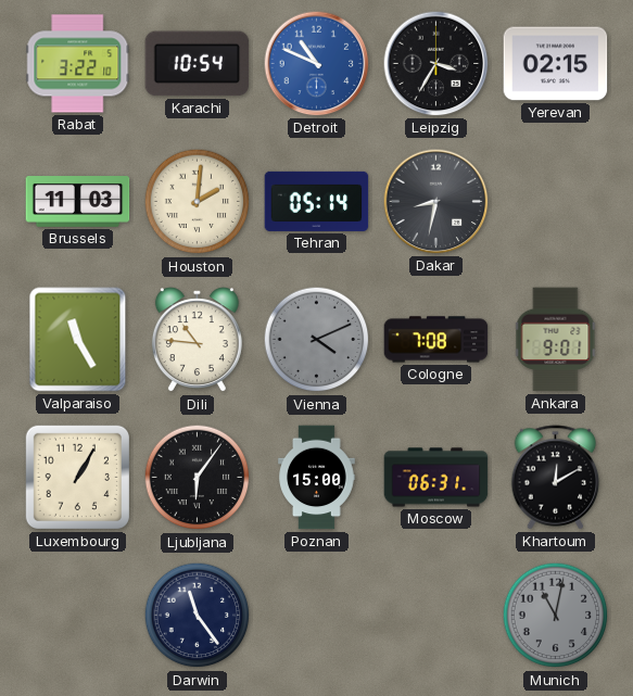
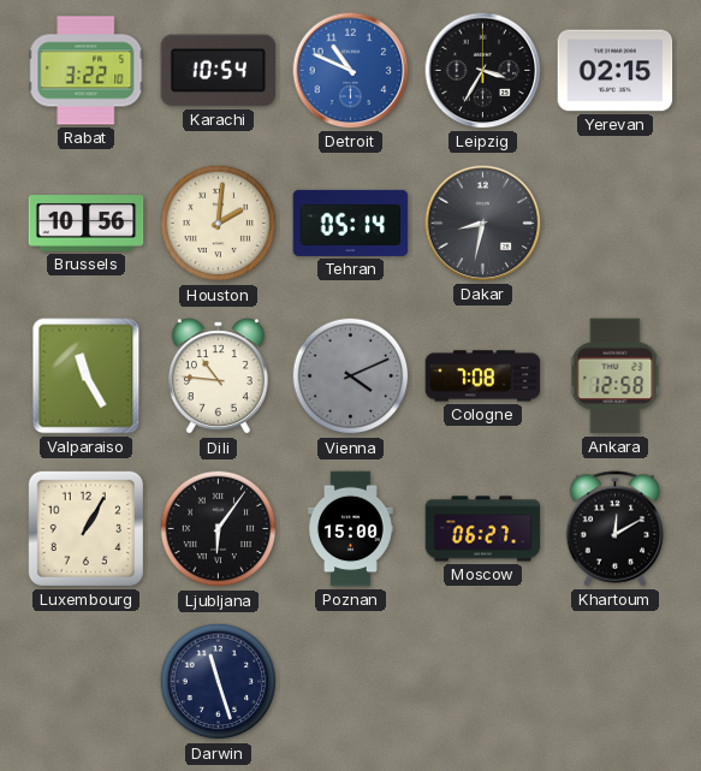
Brussels: 11:03 -> 10:56 (87, 224)
Ankara: 9:01 -> 12:58 (616, 376)
Moscow: 06:31 -> 06:27 (483, 529)
Darwin: 11:24 -> 11:27 (219, 682)
Munich: 11:02 -> none (556, 616)
